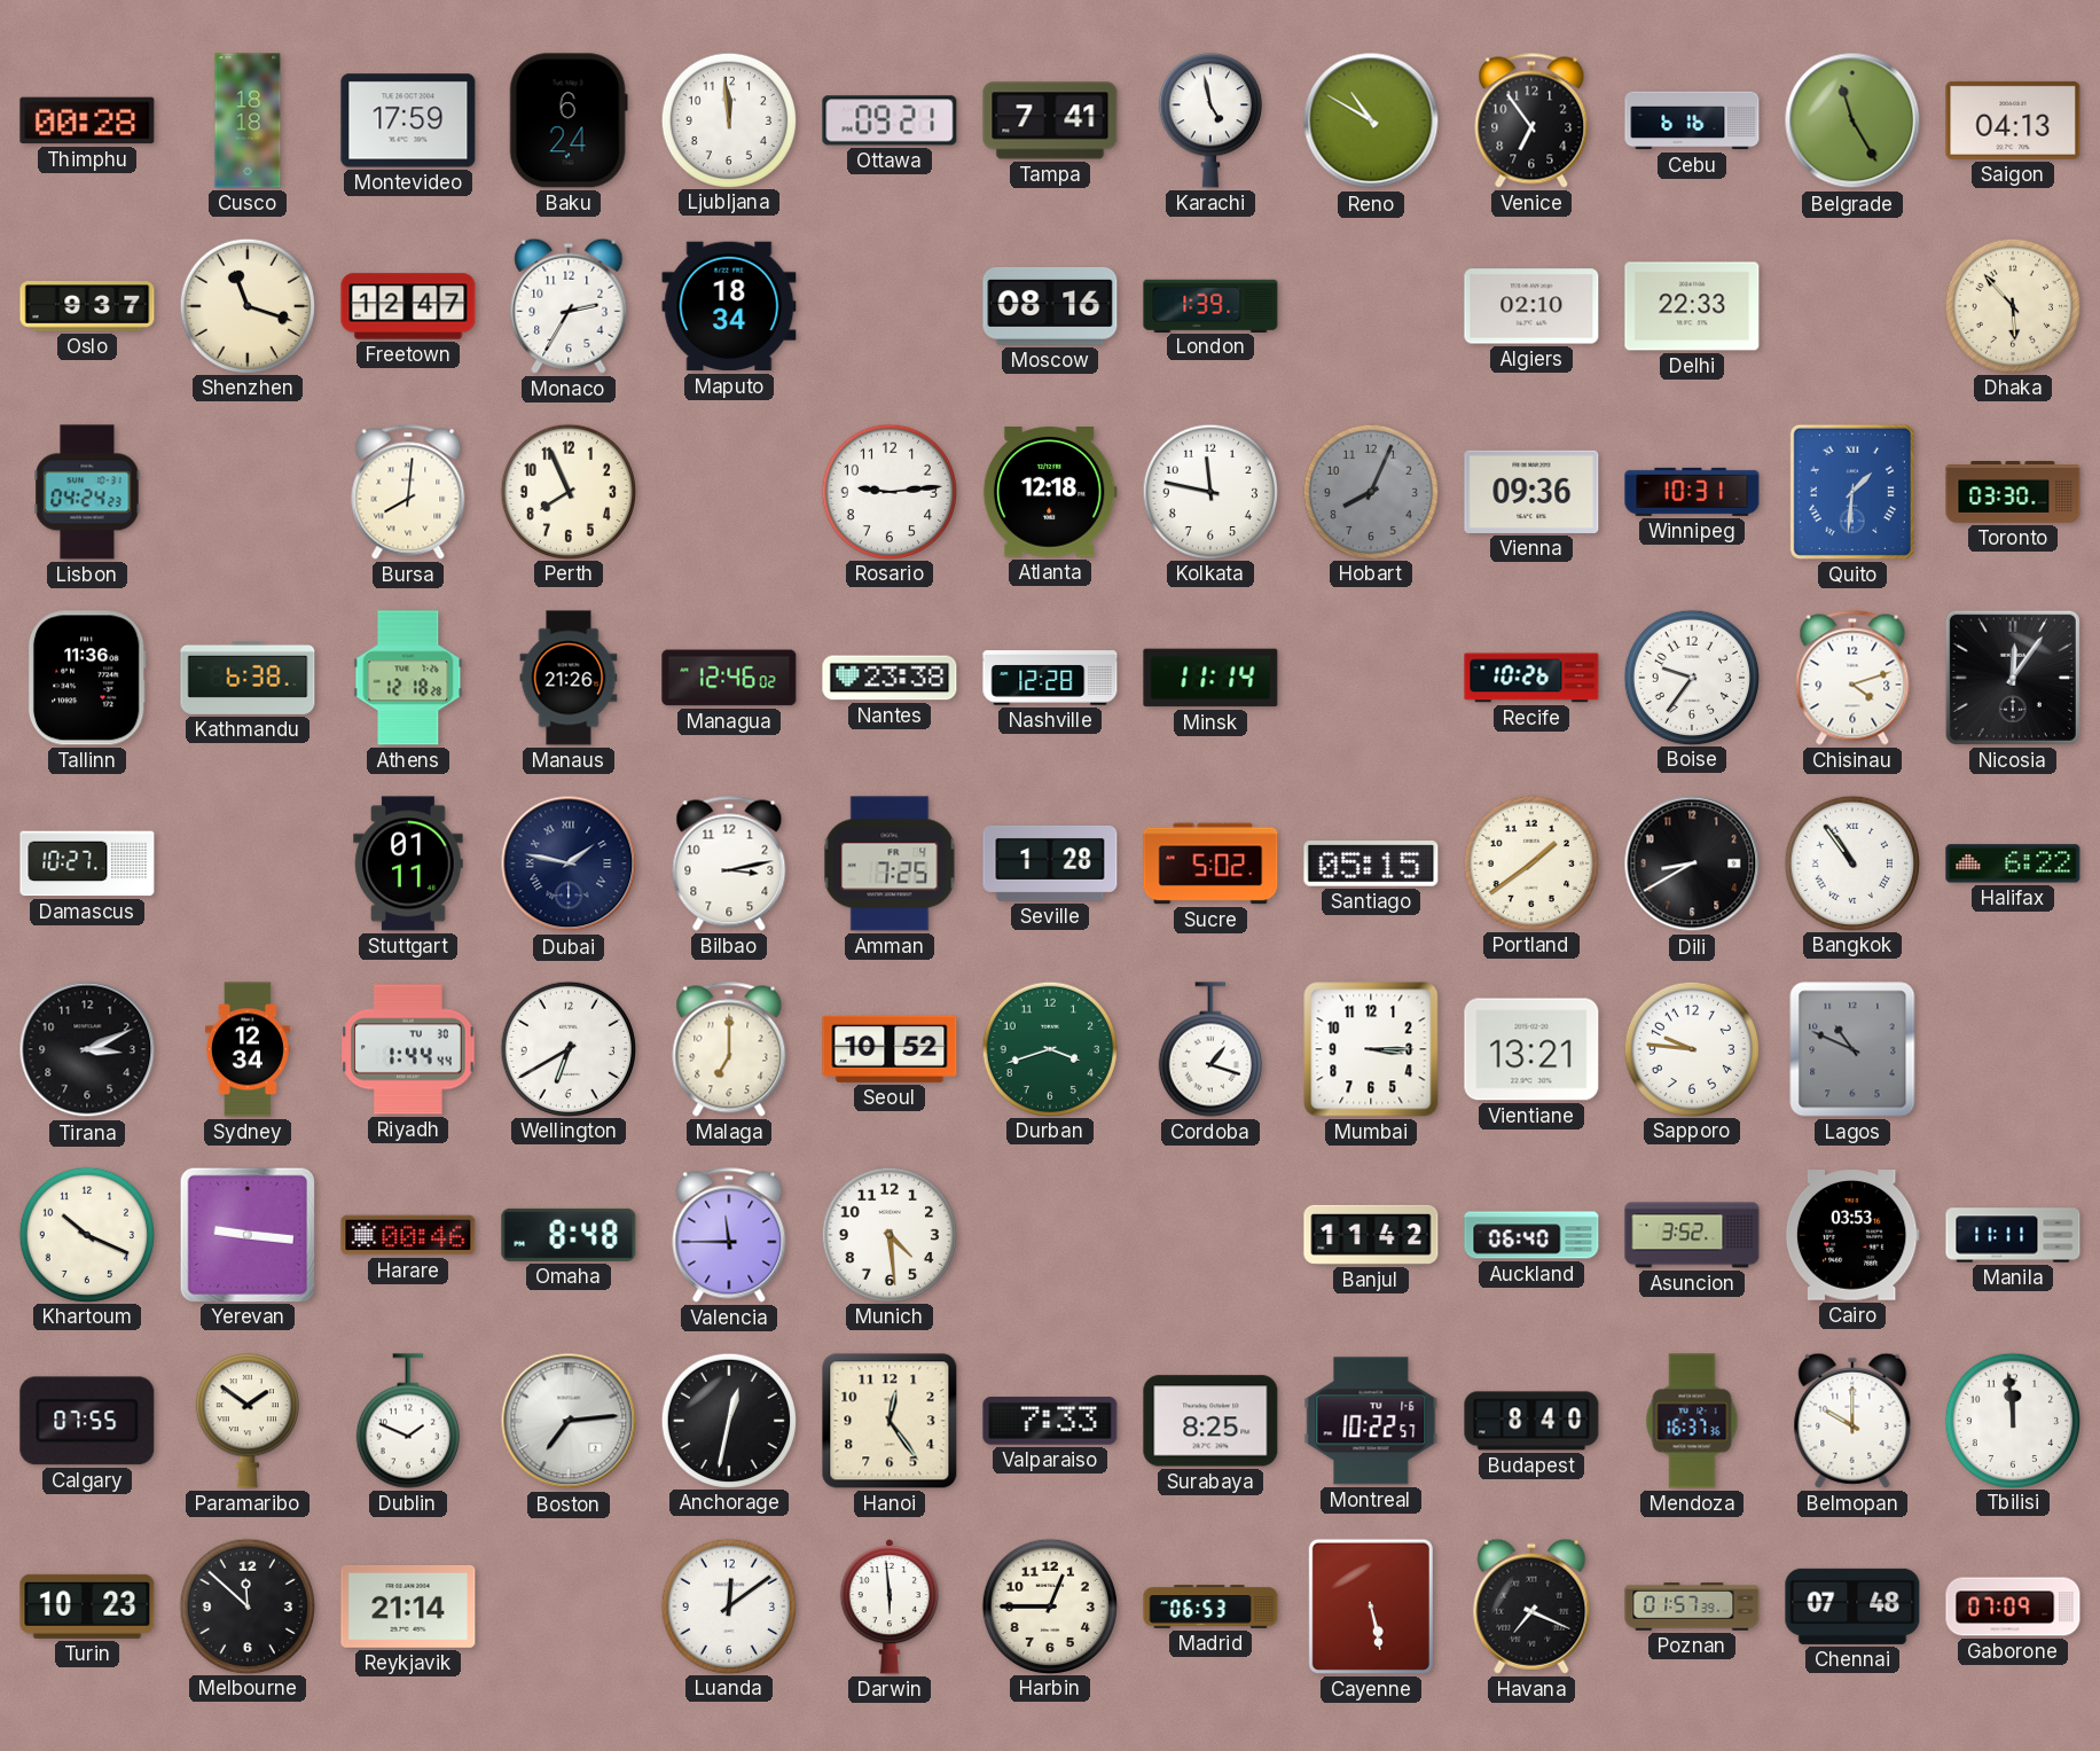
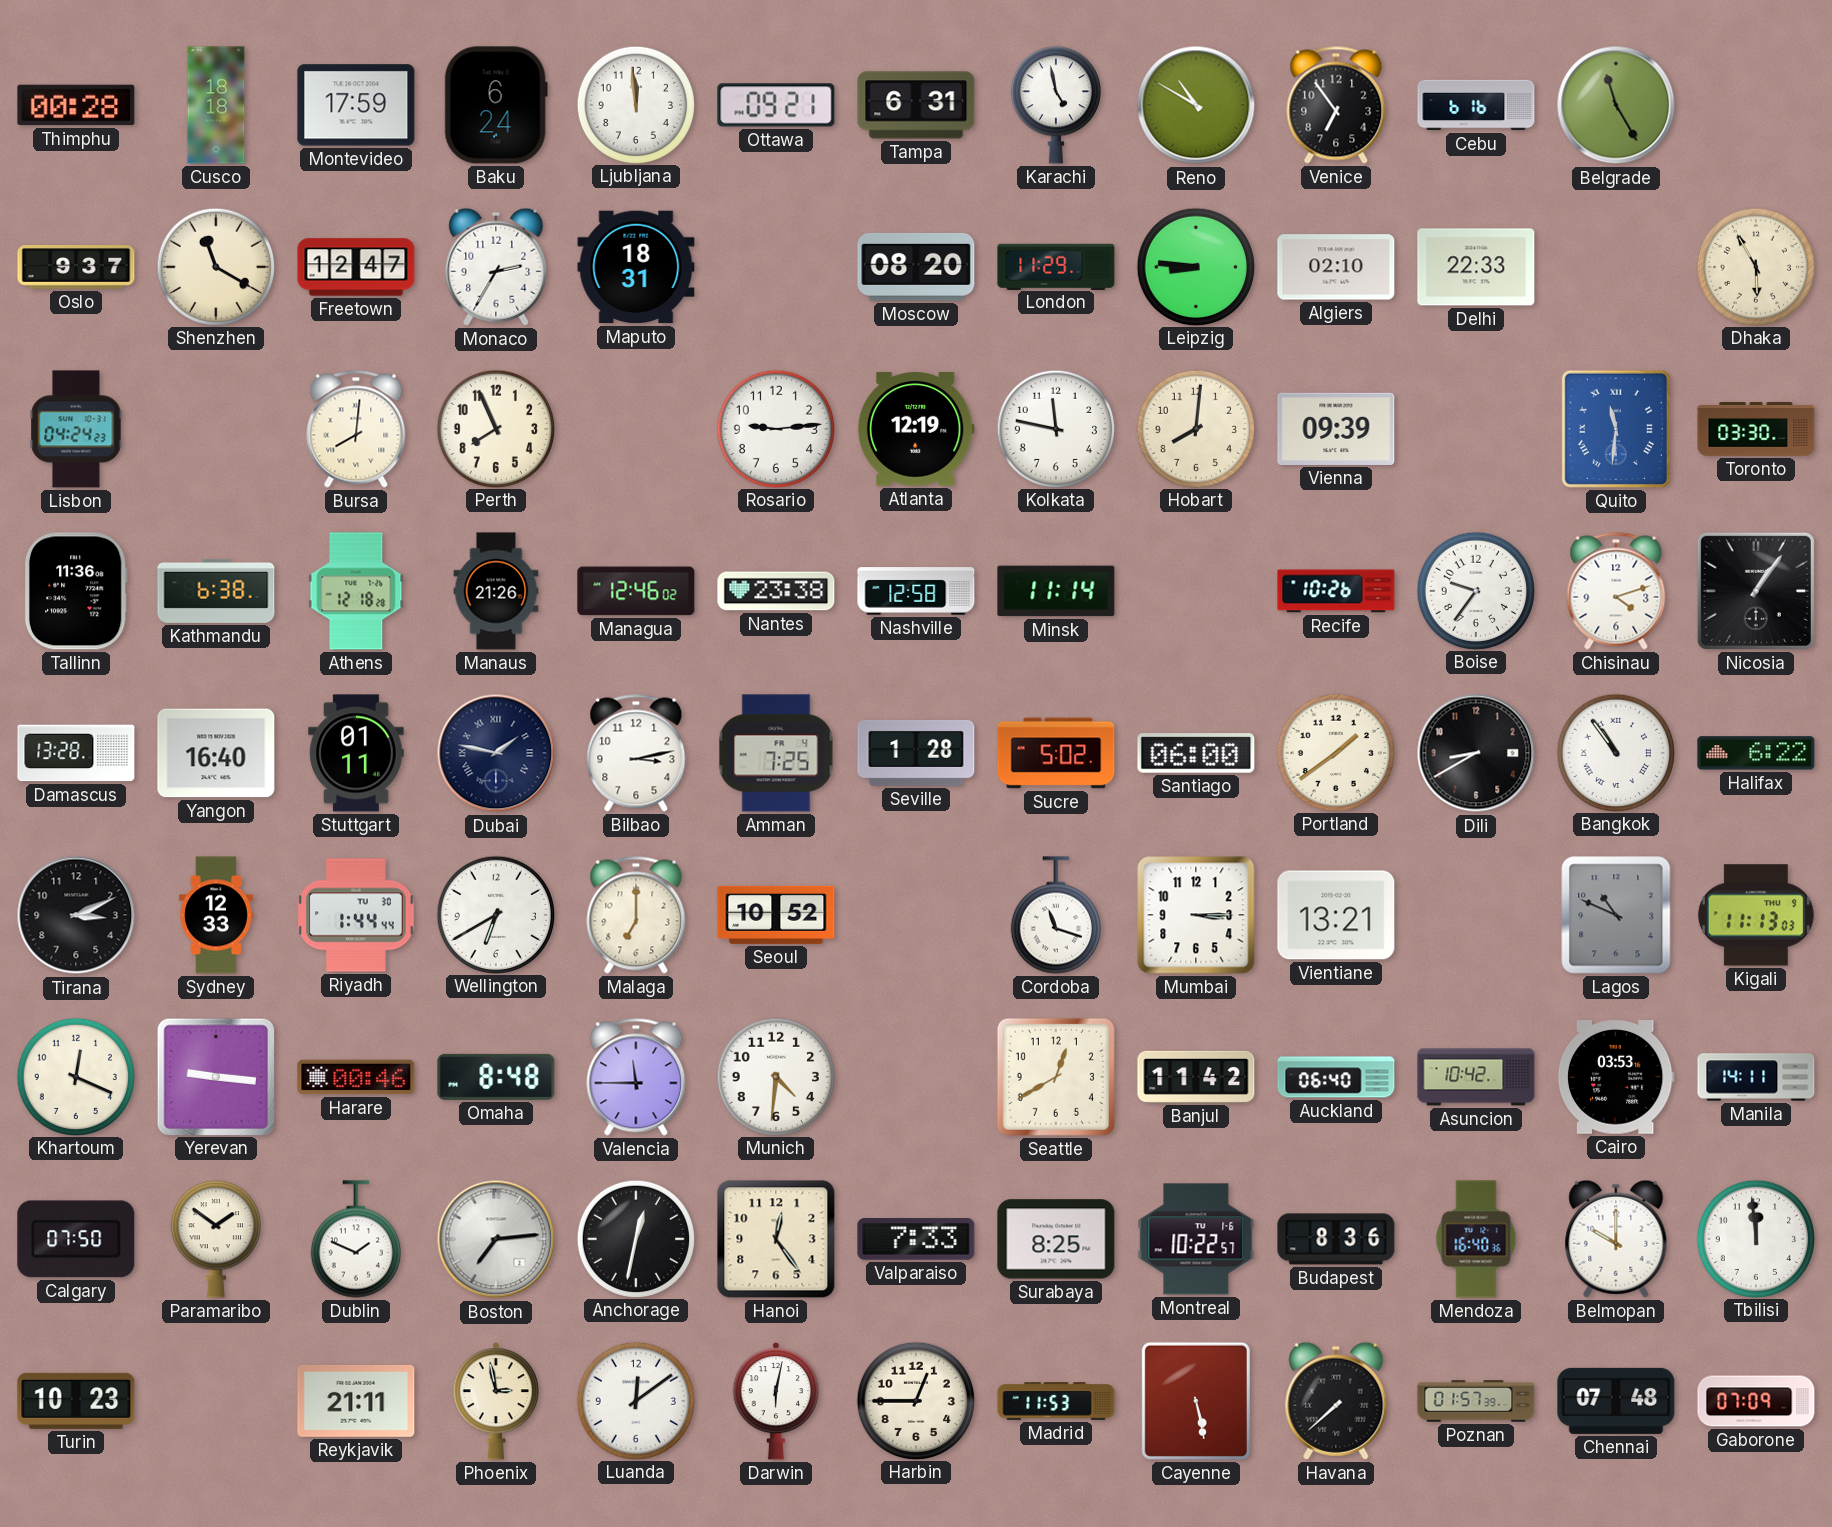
Tampa: 7:41 -> 6:31 (916, 105)
Saigon: 04:13 -> none (2013, 120)
Shenzhen: 11:18 -> 11:20 (215, 266)
Maputo: 18:34 -> 18:31 (636, 267)
Moscow: 08:16 -> 08:20 (916, 267)
London: 1:39 -> 11:29 (1056, 266)
Leipzig: none -> 8:46 (1195, 266)
Dhaka: 5:53 -> 5:55 (1755, 266)
Atlanta: 12:18 -> 12:19 (916, 429)
Hobart: 8:04 -> 8:01 (1195, 428)
Hobart dial: grey -> cream (1195, 428)
Vienna: 09:36 -> 09:39 (1336, 429)
Winnipeg: 10:31 -> none (1692, 492)
Quito: 1:31 -> 11:31 (1616, 429)
Nashville: 12:28 -> 12:58 (916, 591)
Nicosia: 12:06 -> 1:06 (1756, 591)
Damascus: 10:27 -> 13:28 (76, 753)
Yangon: none -> 16:40 (216, 753)
Santiago: 05:15 -> 06:00 (1196, 753)
Sydney: 12:34 -> 12:33 (216, 915)
Durban: 3:42 -> none (1049, 1048)
Cordoba: 1:18 -> 11:18 (1056, 915)
Sapporo: 9:46 -> none (1691, 1048)
Kigali: none -> 11:13 (1756, 915)
Khartoum: 10:19 -> 12:19 (75, 1076)
Munich: 4:29 -> 4:31 (775, 1076)
Seattle: none -> 12:40 (1056, 1077)
Asuncion: 3:52 -> 10:42 (1476, 1077)
Manila: 11:11 -> 14:11 (1756, 1077)
Calgary: 07:55 -> 07:50 (76, 1239)
Budapest: 8:40 -> 8:36 (1336, 1239)
Mendoza: 16:37 -> 16:40 (1476, 1239)
Melbourne: 11:52 -> none (246, 1605)
Reykjavik: 21:14 -> 21:11 (356, 1401)
Phoenix: none -> 2:58 (496, 1402)
Darwin: 5:59 -> 6:02 (776, 1402)
Madrid: 06:53 -> 11:53 (1056, 1401)
Havana: 7:19 -> 7:38 (1336, 1401)
